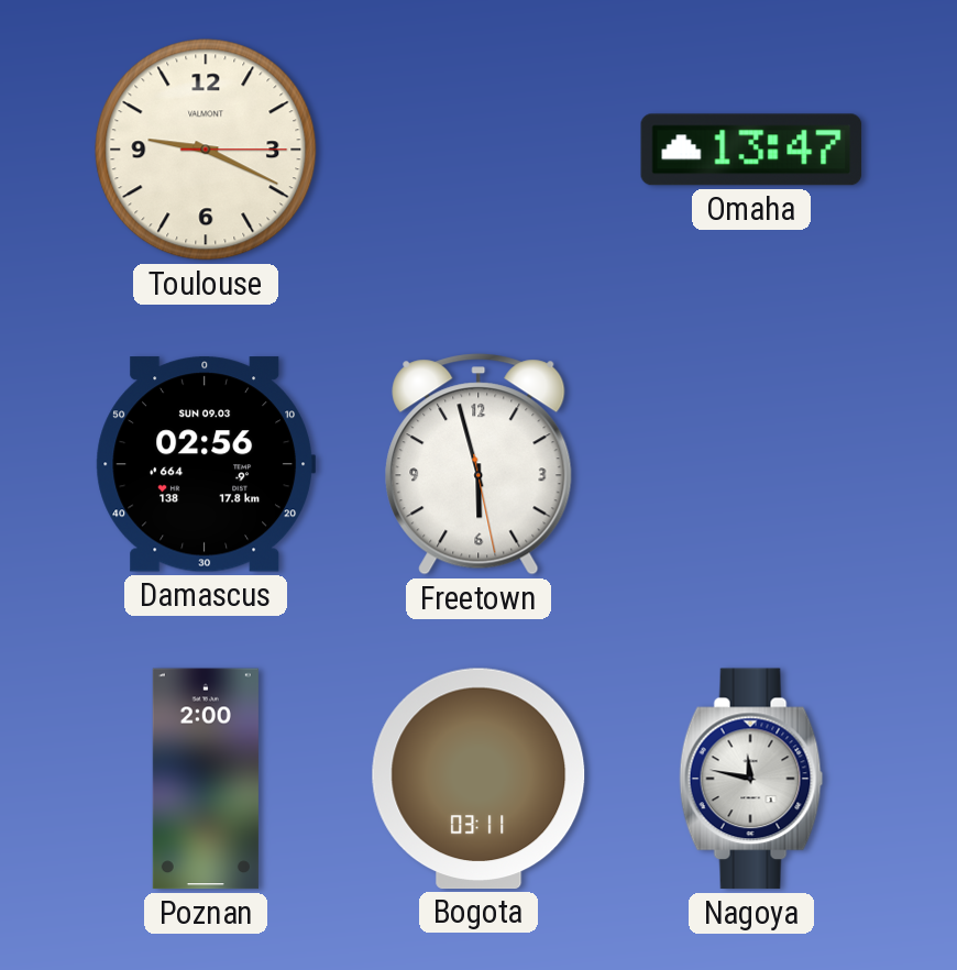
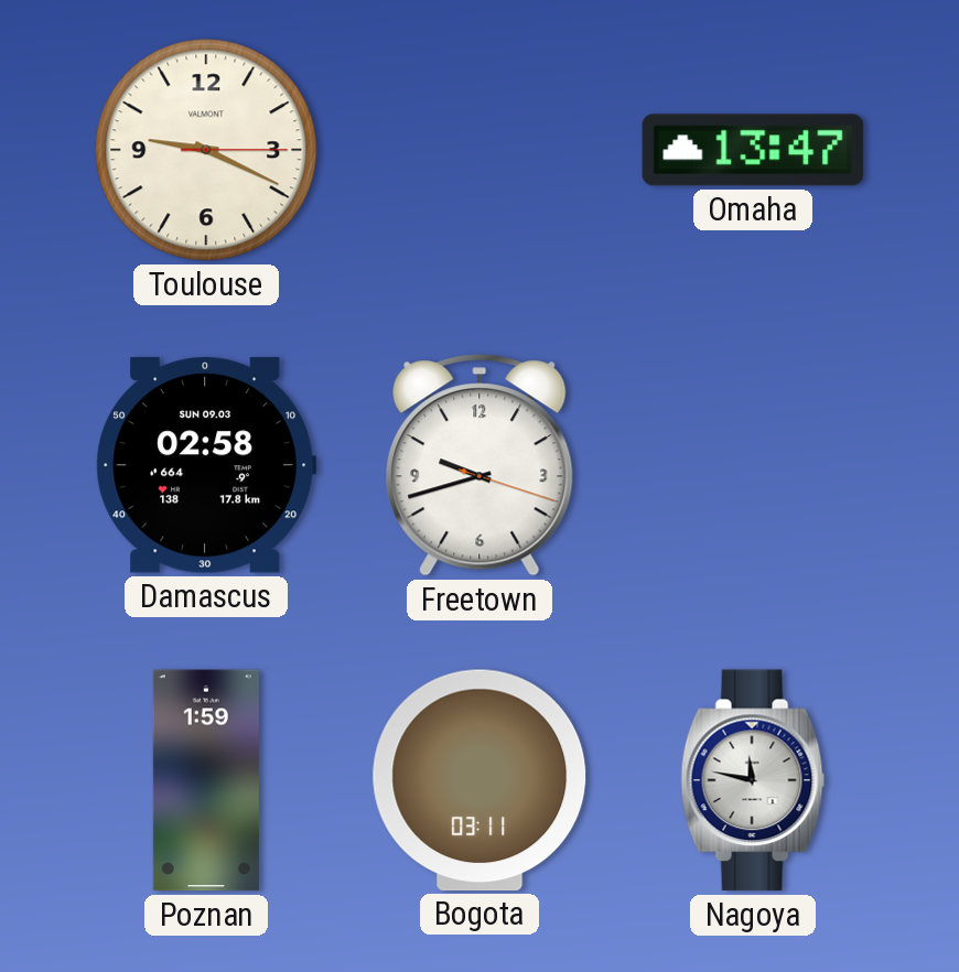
Damascus: 02:56 -> 02:58 (206, 465)
Freetown: 5:57 -> 9:42 (479, 465)
Poznan: 2:00 -> 1:59 (206, 780)
